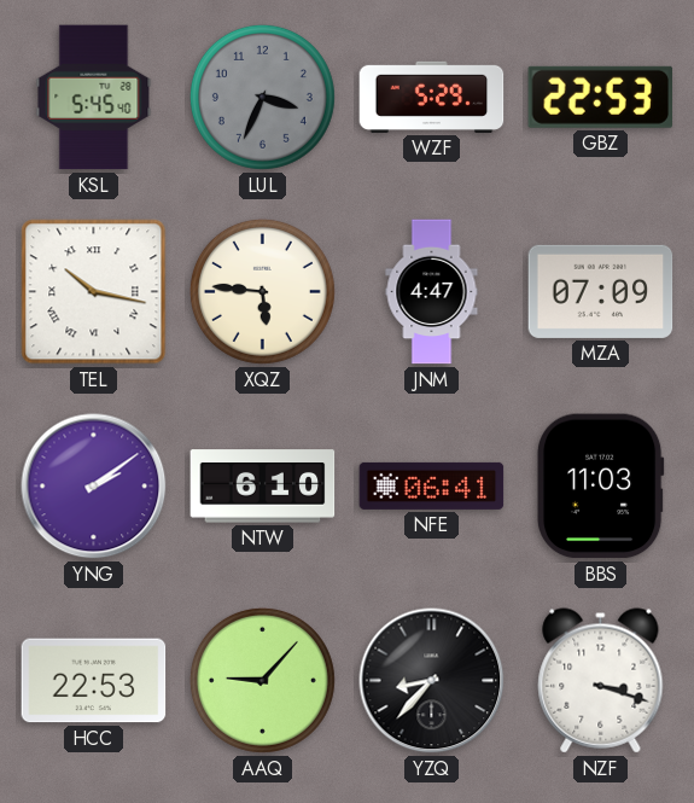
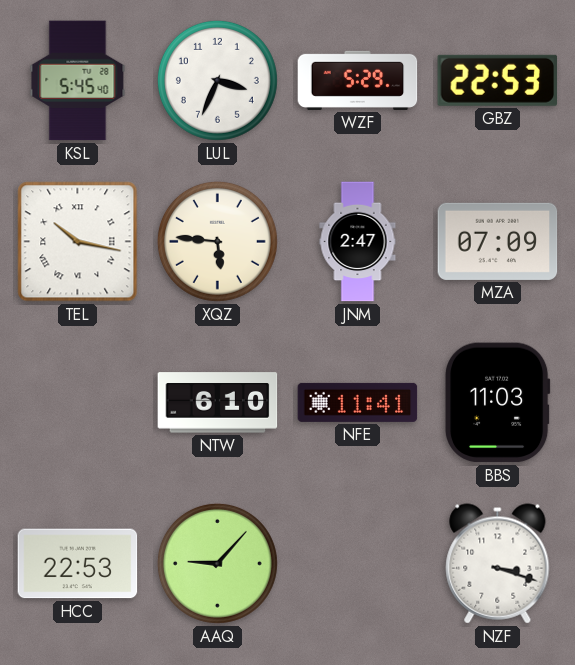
LUL dial: grey -> white (217, 80)
JNM: 4:47 -> 2:47 (358, 242)
YNG: 2:09 -> none (94, 487)
NFE: 06:41 -> 11:41 (358, 402)
YZQ: 8:37 -> none (432, 681)
